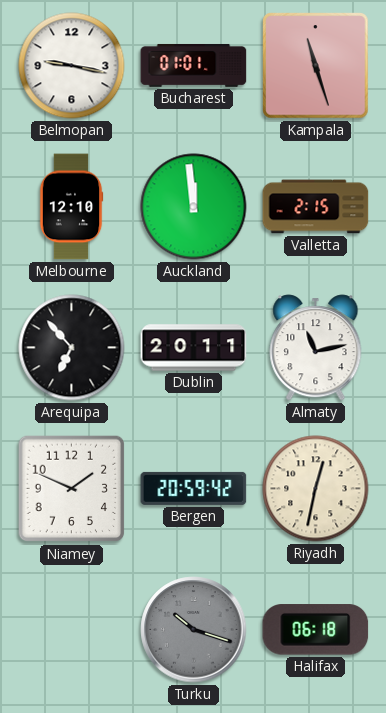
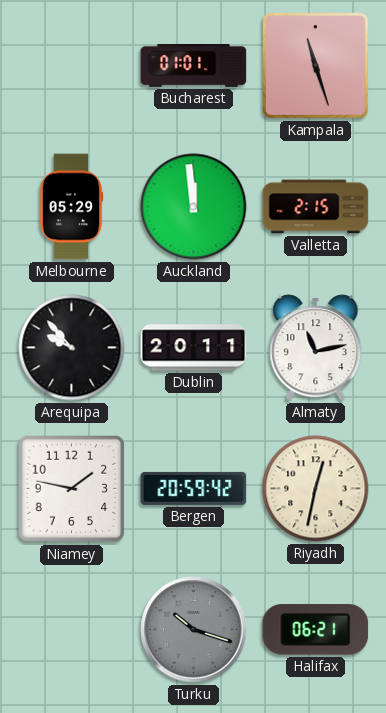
Belmopan: 9:17 -> none (72, 66)
Melbourne: 12:10 -> 05:29 (71, 207)
Arequipa: 6:53 -> 9:53 (72, 348)
Niamey: 1:49 -> 1:47 (72, 489)
Halifax: 06:18 -> 06:21 (316, 630)
